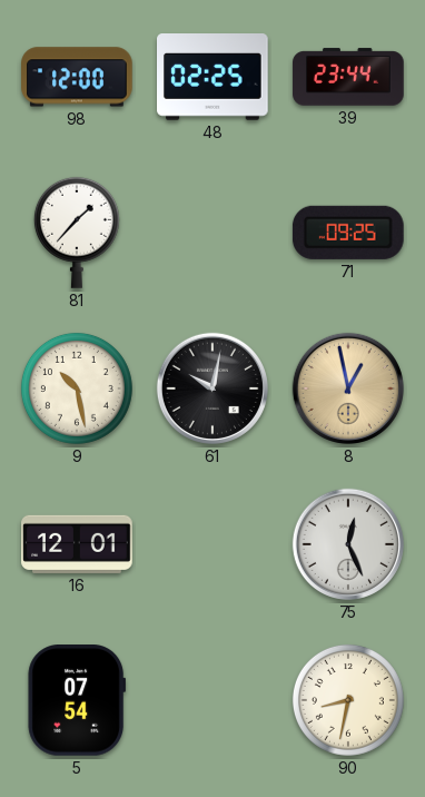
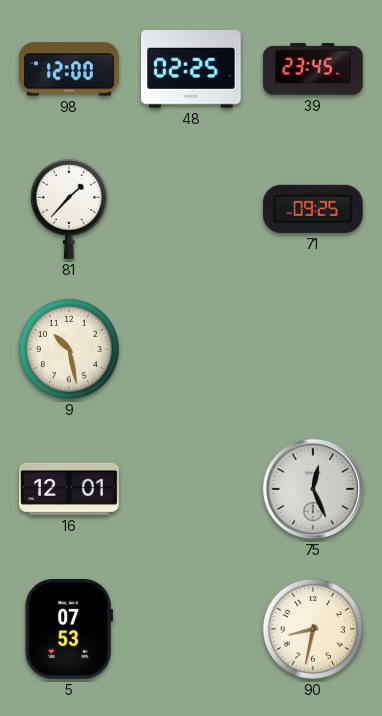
39: 23:44 -> 23:45 (313, 69)
61: 10:02 -> none (212, 388)
8: 12:58 -> none (348, 388)
5: 07:54 -> 07:53 (69, 630)
